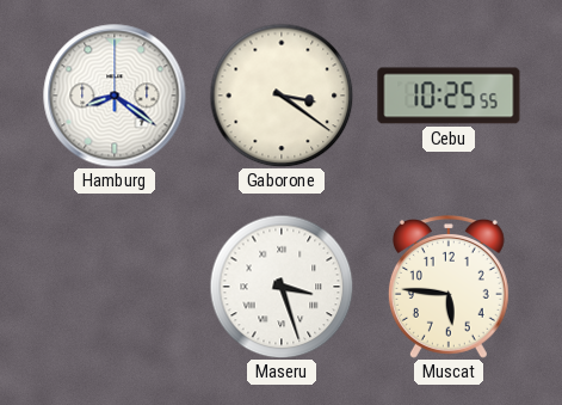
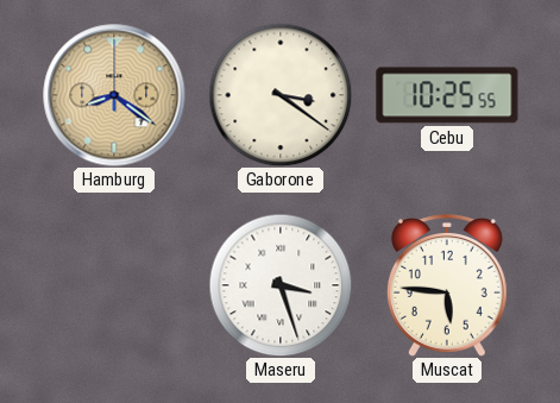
Hamburg dial: white -> champagne (114, 95)
